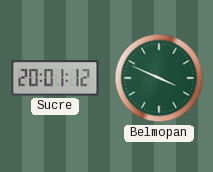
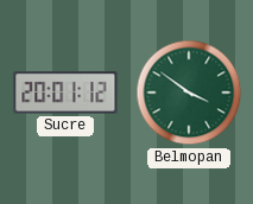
Belmopan: 3:49 -> 3:51 (189, 93)
